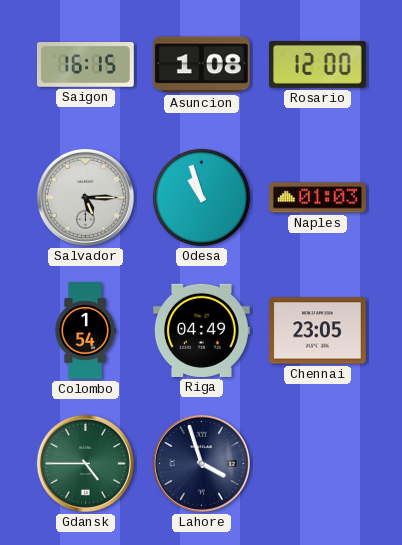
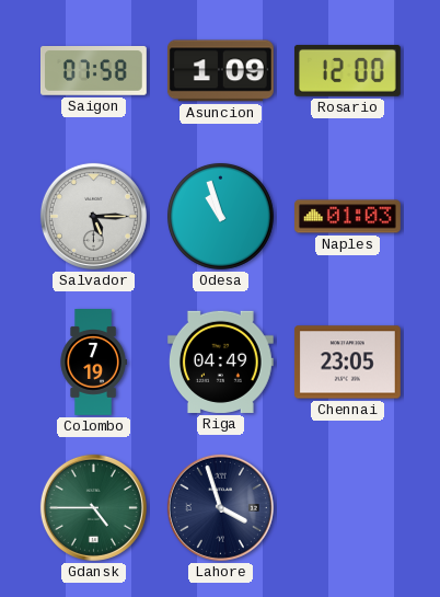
Saigon: 16:15 -> 07:58 (94, 71)
Asuncion: 1:08 -> 1:09 (220, 71)
Colombo: 1:54 -> 7:19 (93, 363)
